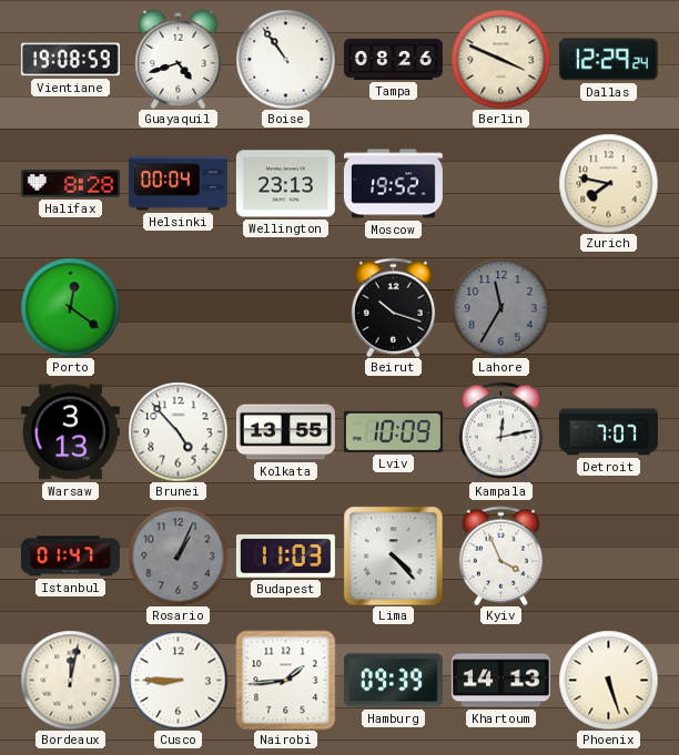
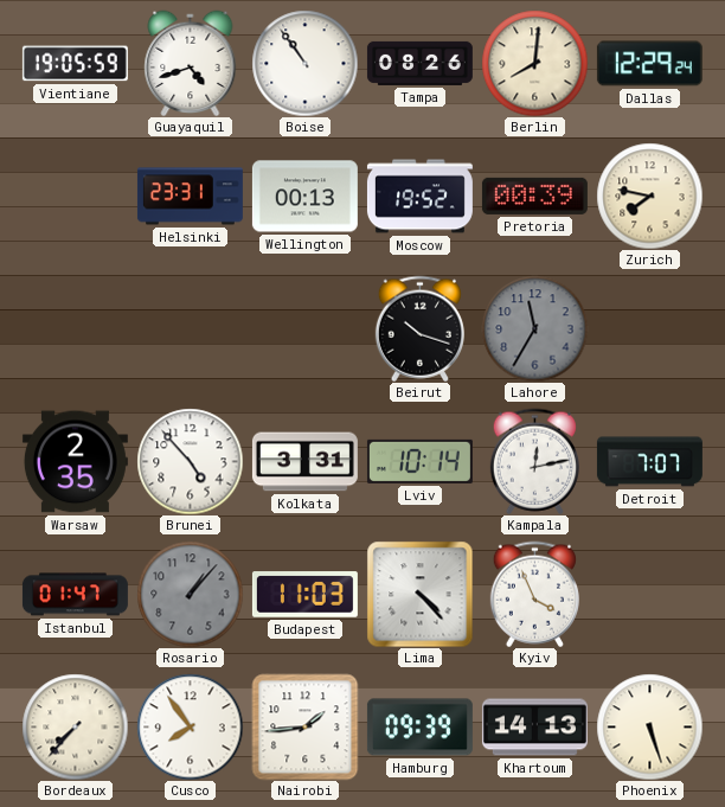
Vientiane: 19:08 -> 19:05 (75, 64)
Berlin: 3:49 -> 8:01 (534, 63)
Halifax: 8:28 -> none (70, 184)
Helsinki: 00:04 -> 23:31 (190, 197)
Wellington: 23:13 -> 00:13 (304, 197)
Pretoria: none -> 00:39 (534, 196)
Porto: 12:21 -> none (70, 307)
Warsaw: 3:13 -> 2:35 (75, 462)
Kolkata: 13:55 -> 3:31 (304, 462)
Lviv: 10:09 -> 10:14 (419, 461)
Rosario: 1:04 -> 1:07 (190, 594)
Bordeaux: 12:02 -> 7:37 (75, 726)
Cusco: 8:45 -> 7:54 (190, 726)
